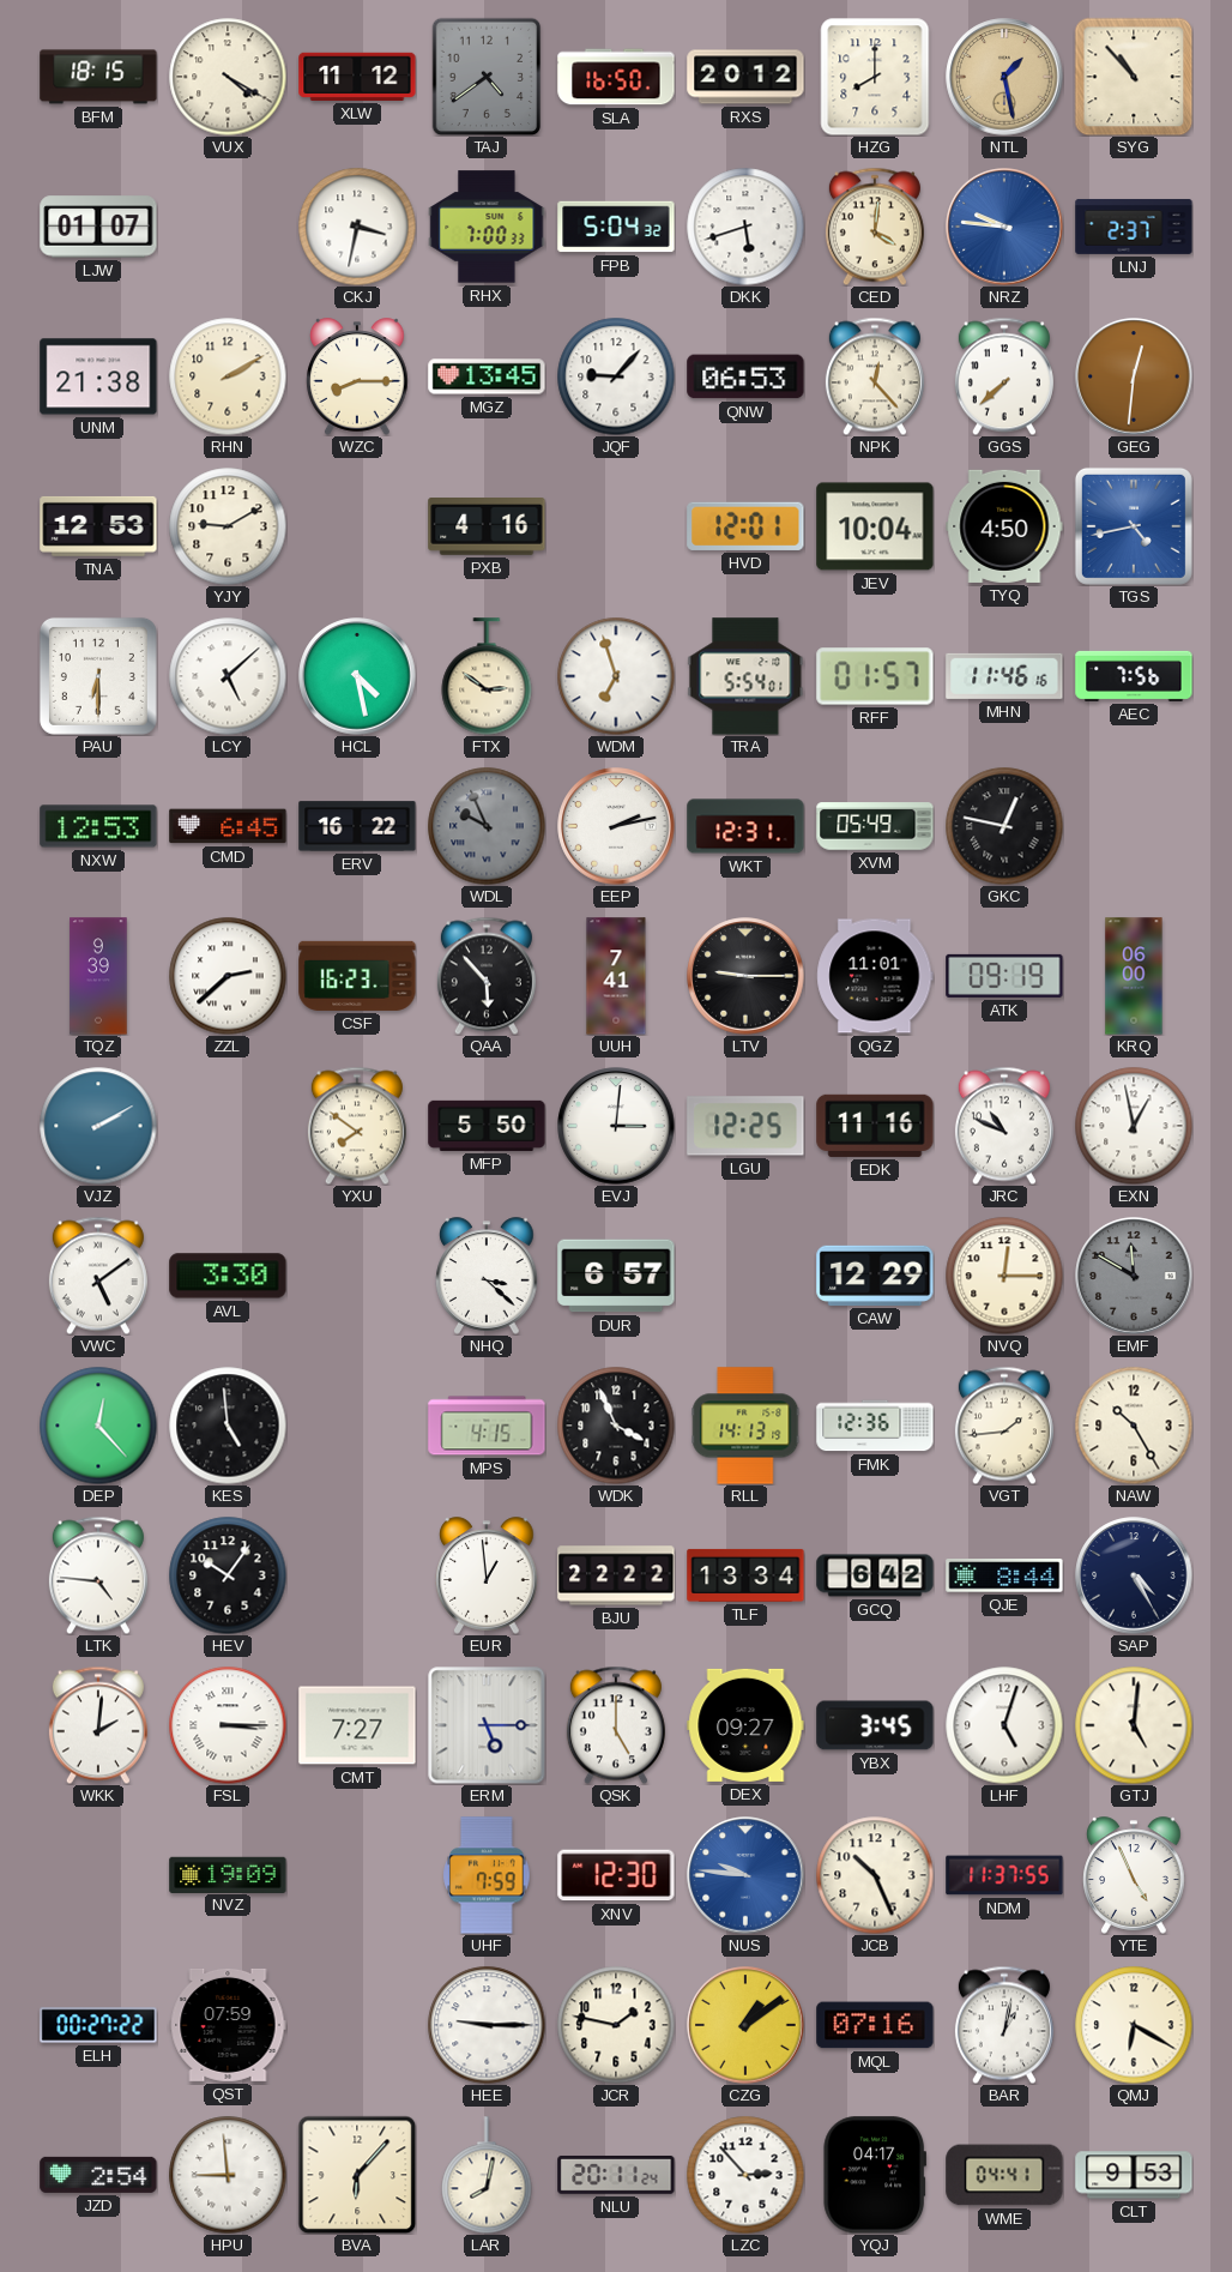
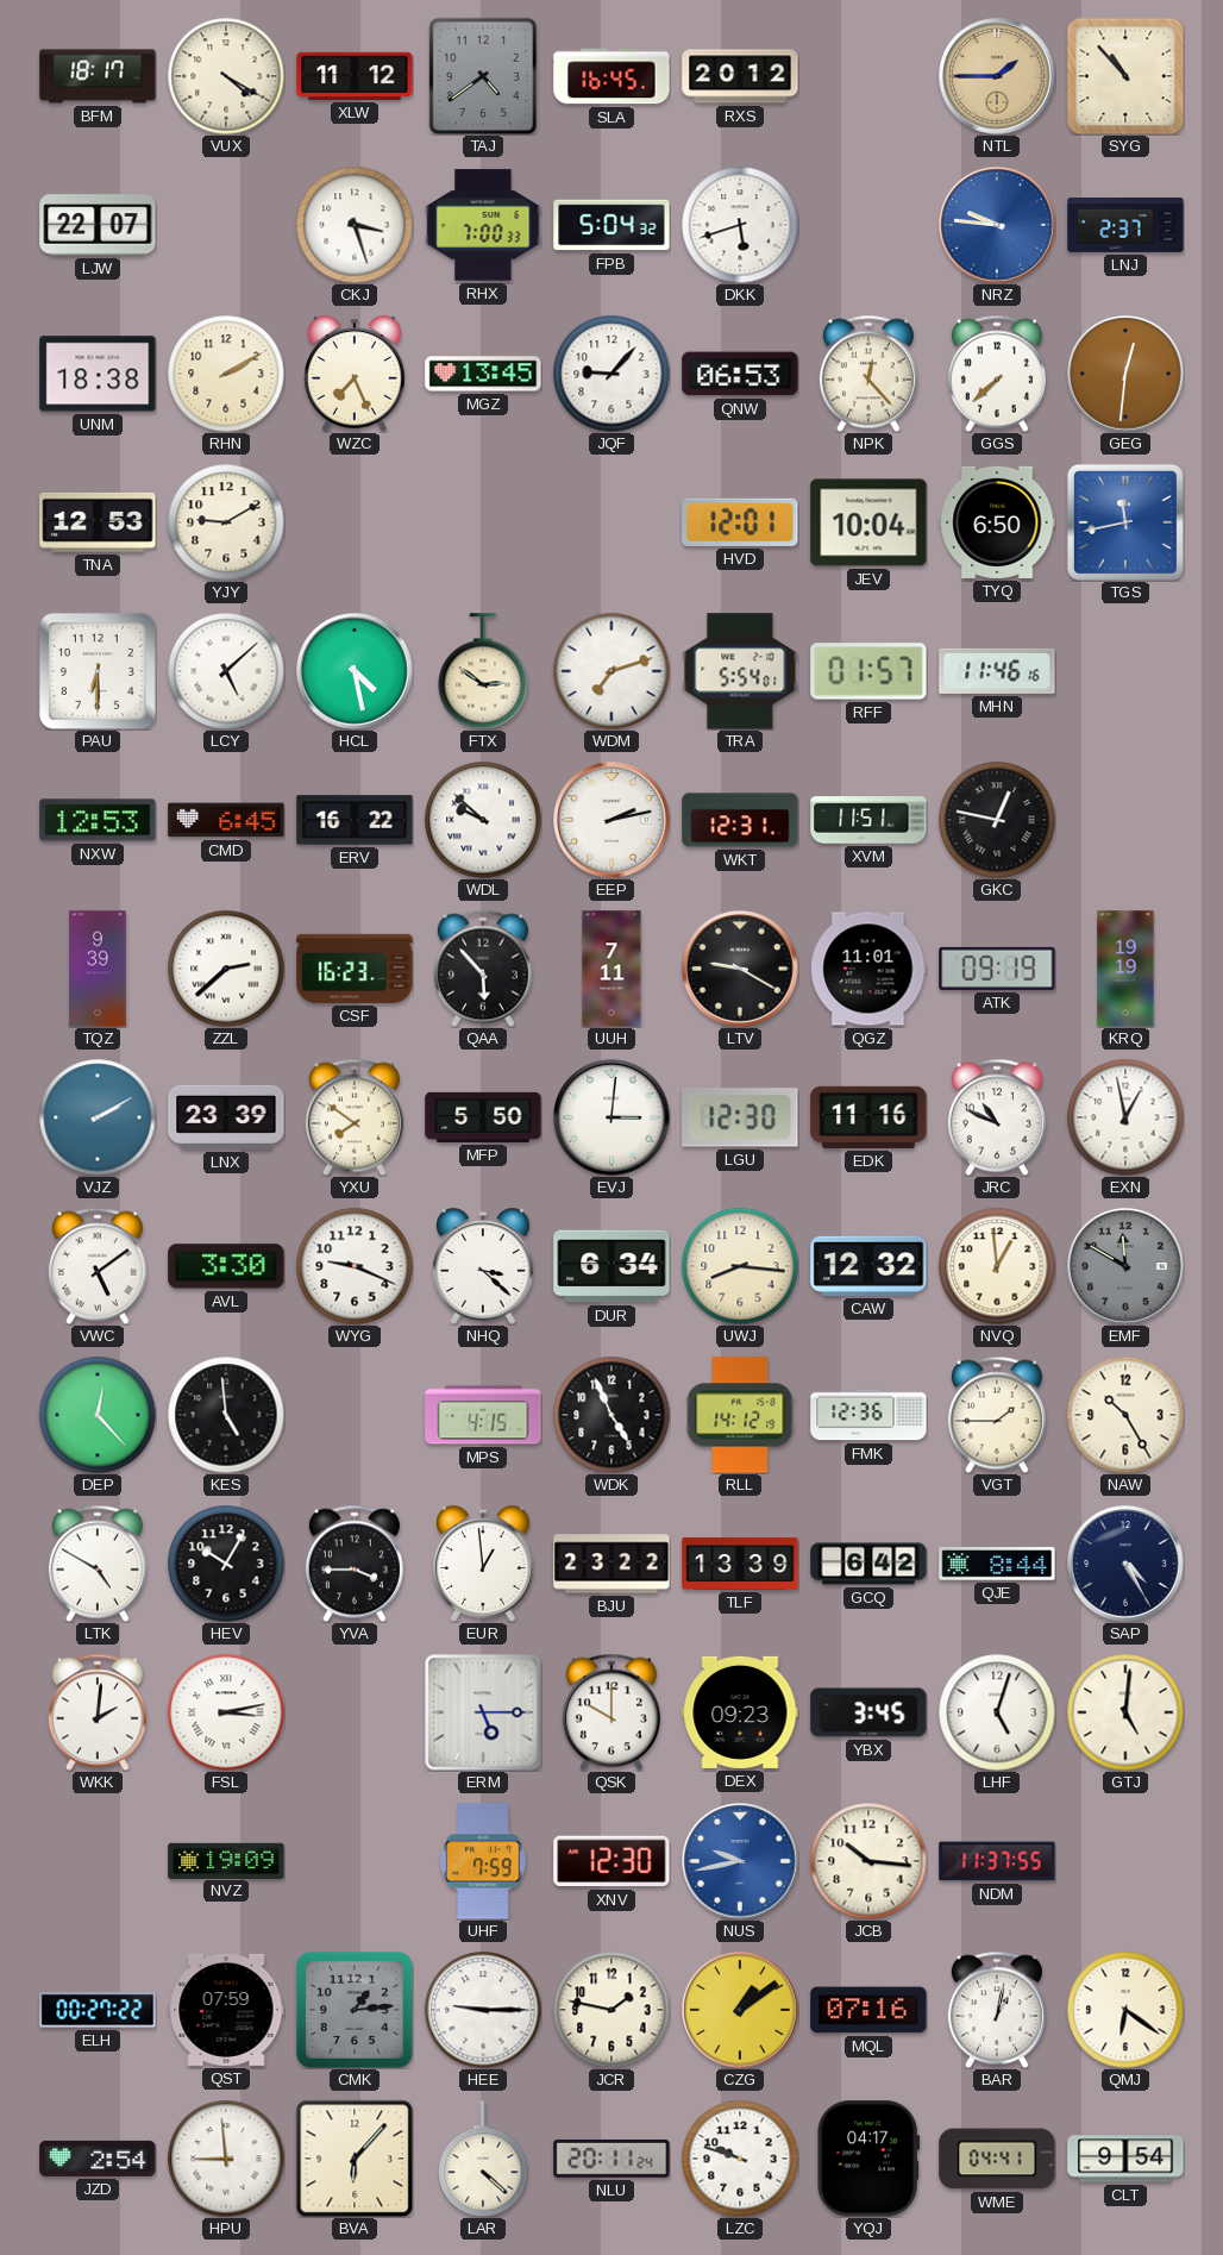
BFM: 18:15 -> 18:17 (98, 76)
SLA: 16:50 -> 16:45 (611, 76)
HZG: 8:00 -> none (875, 77)
NTL: 1:28 -> 1:45 (997, 76)
LJW: 01:07 -> 22:07 (98, 225)
CKJ: 3:32 -> 3:27 (355, 225)
CED: 4:01 -> none (875, 227)
UNM: 21:38 -> 18:38 (98, 374)
WZC: 8:15 -> 7:26 (355, 374)
PXB: 4:16 -> none (487, 528)
TYQ: 4:50 -> 6:50 (997, 522)
TGS: 4:43 -> 11:43 (1125, 522)
WDM: 6:57 -> 7:12 (611, 671)
AEC: 7:56 -> none (1134, 676)
WDL: 9:56 -> 9:52 (483, 820)
WDL dial: grey -> white (483, 820)
XVM: 05:49 -> 11:51 (868, 820)
UUH: 7:41 -> 7:11 (611, 969)
LTV: 9:15 -> 9:20 (740, 969)
KRQ: 06:00 -> 19:19 (1125, 969)
LNX: none -> 23:39 (226, 1117)
LGU: 12:25 -> 12:30 (740, 1117)
WYG: none -> 9:19 (355, 1266)
DUR: 6:57 -> 6:34 (611, 1266)
UWJ: none -> 8:16 (740, 1266)
CAW: 12:29 -> 12:32 (868, 1266)
NVQ: 12:15 -> 12:59 (997, 1266)
WDK: 3:56 -> 4:56 (611, 1415)
RLL: 14:13 -> 14:12 (740, 1415)
VGT: 1:44 -> 1:45 (997, 1415)
LTK: 4:46 -> 4:50 (98, 1564)
HEV: 10:06 -> 10:05 (226, 1564)
YVA: none -> 3:45 (355, 1564)
BJU: 22:22 -> 23:22 (611, 1564)
TLF: 13:34 -> 13:39 (740, 1564)
FSL: 3:15 -> 3:13 (226, 1712)
CMT: 7:27 -> none (357, 1725)
QSK: 5:00 -> 10:00 (611, 1712)
DEX: 09:27 -> 09:23 (740, 1712)
NUS: 9:46 -> 9:43 (740, 1861)
JCB: 10:26 -> 10:16 (868, 1861)
YTE: 4:56 -> none (1134, 1875)
CMK: none -> 1:14 (355, 2010)
QMJ: 6:20 -> 6:21 (1125, 2010)
LAR: 8:02 -> 4:22 (483, 2159)
LZC: 2:53 -> 9:48 (740, 2159)
CLT: 9:53 -> 9:54 (1125, 2159)
